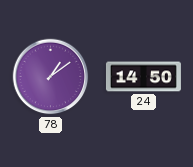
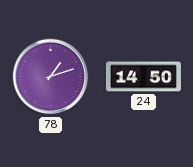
78: 1:09 -> 1:12 (51, 77)
